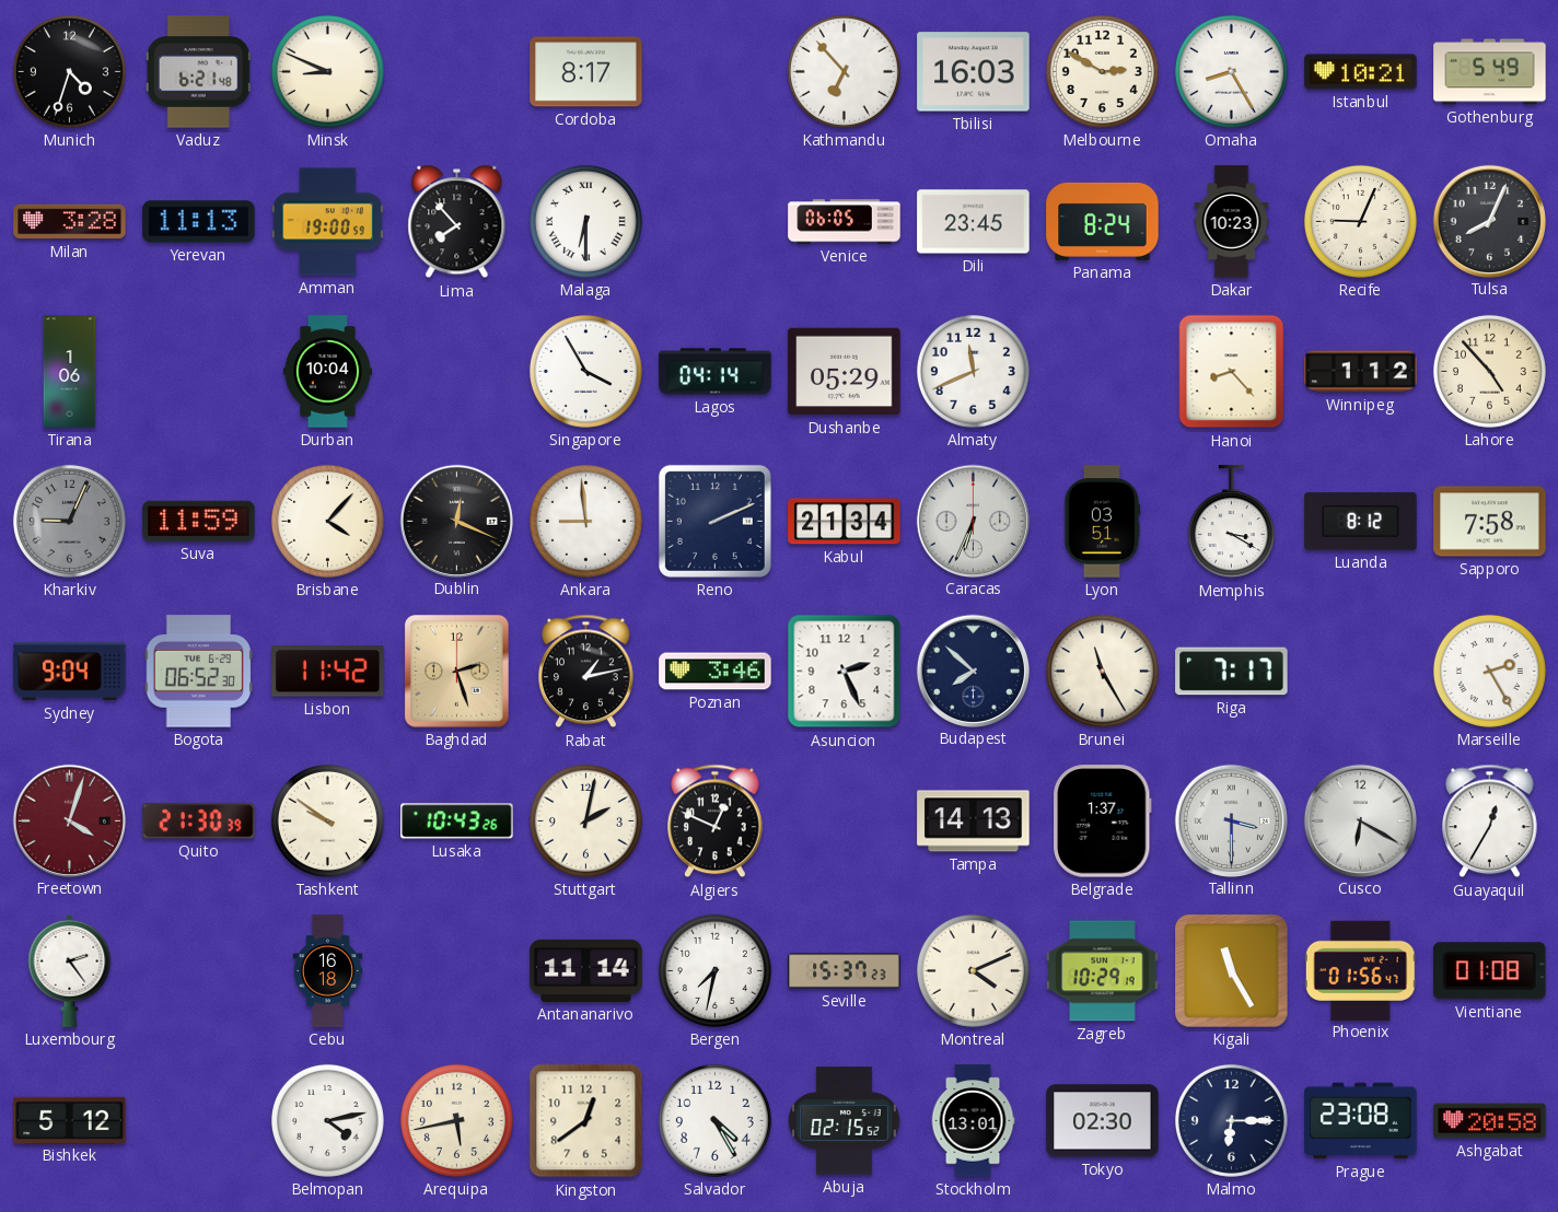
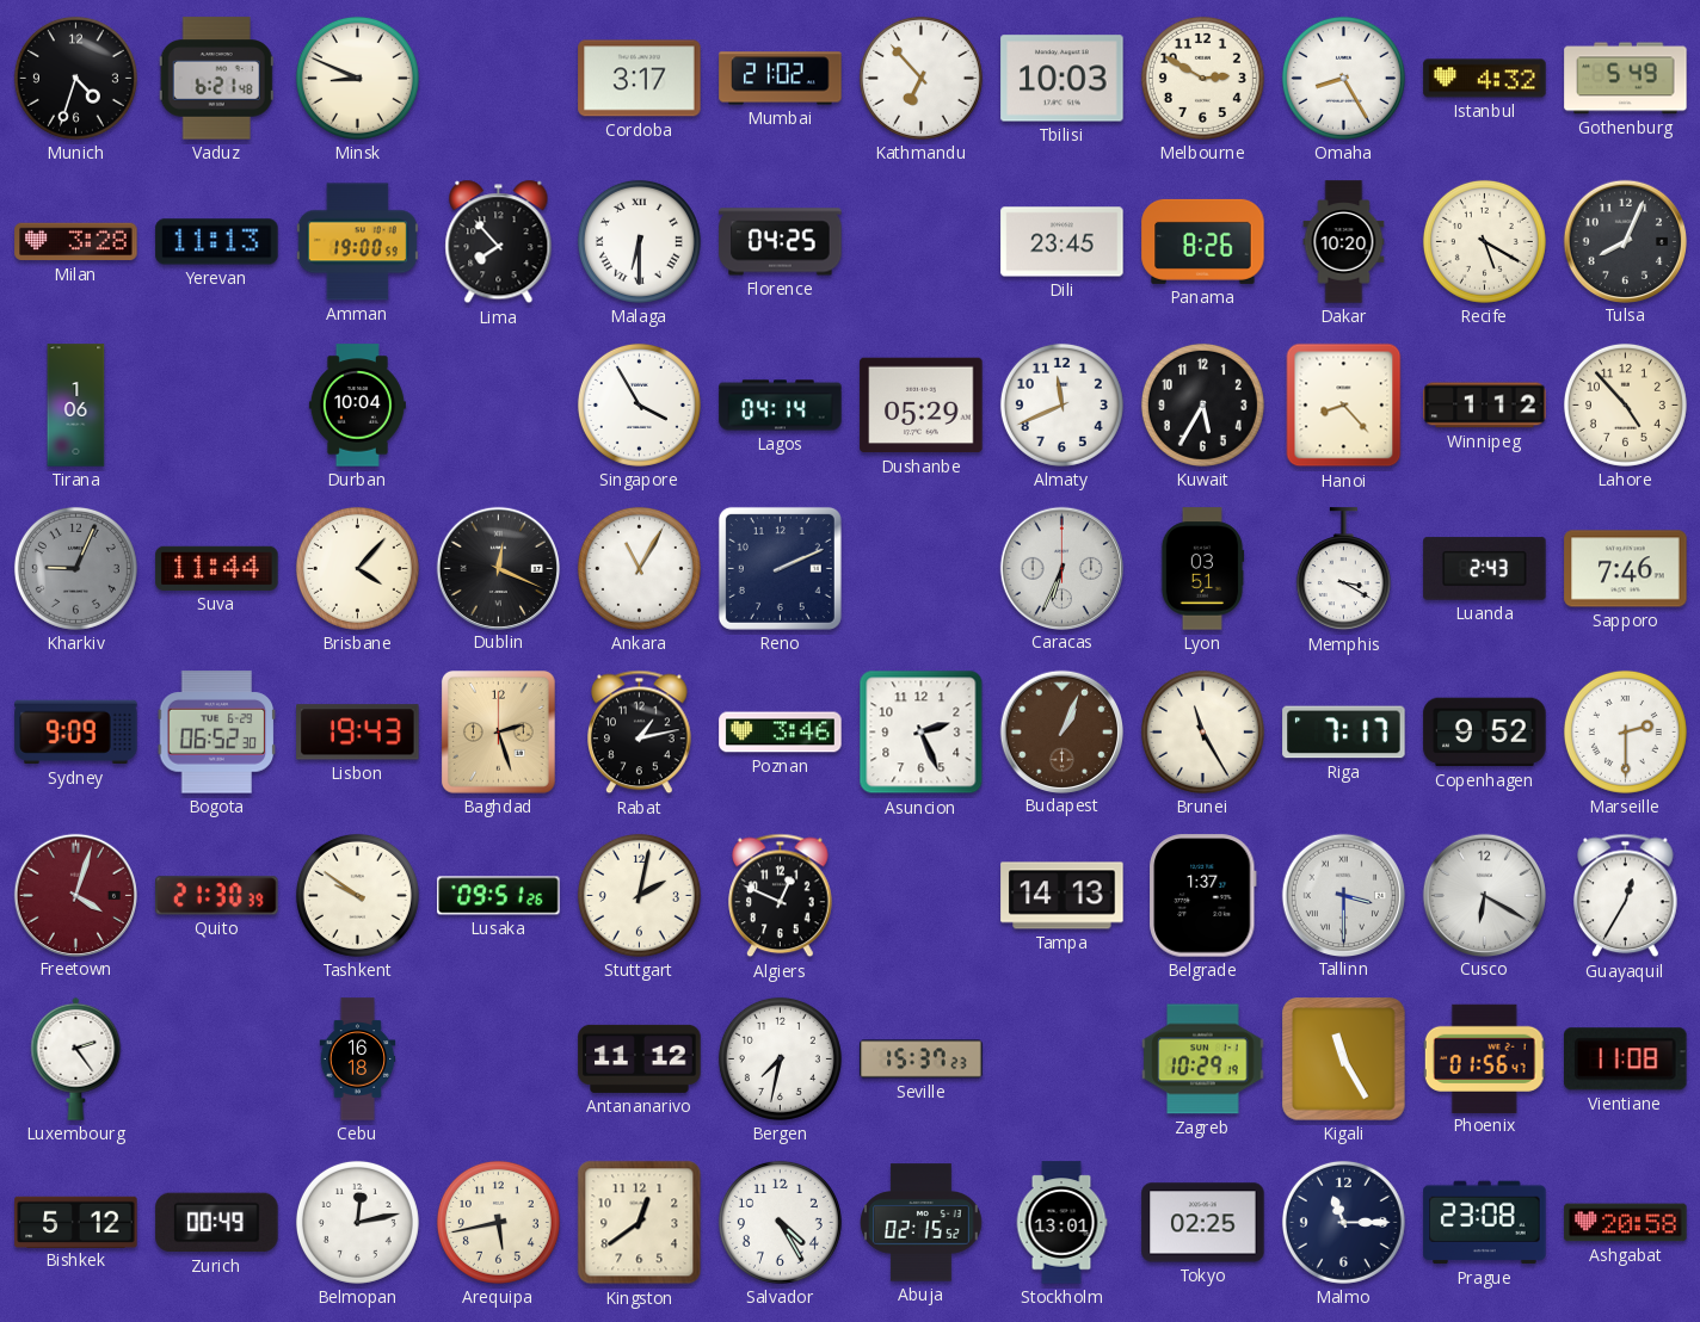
Cordoba: 8:17 -> 3:17 (640, 79)
Mumbai: none -> 21:02 (781, 79)
Tbilisi: 16:03 -> 10:03 (1062, 79)
Istanbul: 10:21 -> 4:32 (1485, 79)
Florence: none -> 04:25 (781, 242)
Venice: 06:05 -> none (845, 222)
Panama: 8:24 -> 8:26 (1203, 241)
Dakar: 10:23 -> 10:20 (1344, 242)
Recife: 9:04 -> 5:20 (1484, 241)
Kuwait: none -> 5:35 (1202, 404)
Suva: 11:59 -> 11:44 (217, 568)
Ankara: 8:59 -> 11:05 (639, 568)
Kabul: 21:34 -> none (845, 522)
Luanda: 8:12 -> 2:43 (1485, 569)
Sapporo: 7:58 -> 7:46 (1626, 569)
Sydney: 9:04 -> 9:09 (76, 733)
Lisbon: 11:42 -> 19:43 (358, 733)
Budapest: 7:52 -> 1:04 (1061, 731)
Budapest dial: navy -> brown (1061, 731)
Copenhagen: none -> 9:52 (1485, 733)
Marseille: 2:25 -> 2:30 (1625, 731)
Lusaka: 10:43 -> 09:51 (499, 896)
Antananarivo: 11:14 -> 11:12 (640, 1058)
Montreal: 4:11 -> none (973, 970)
Vientiane: 01:08 -> 11:08 (1626, 1060)
Zurich: none -> 00:49 (217, 1223)
Belmopan: 4:13 -> 12:13 (357, 1222)
Tokyo: 02:30 -> 02:25 (1203, 1223)
Malmo: 6:15 -> 11:15 (1343, 1222)
